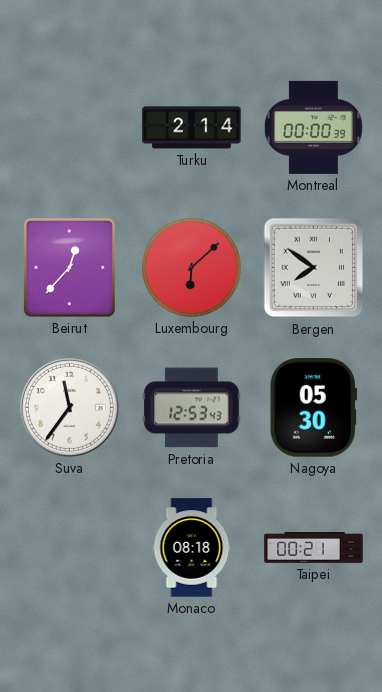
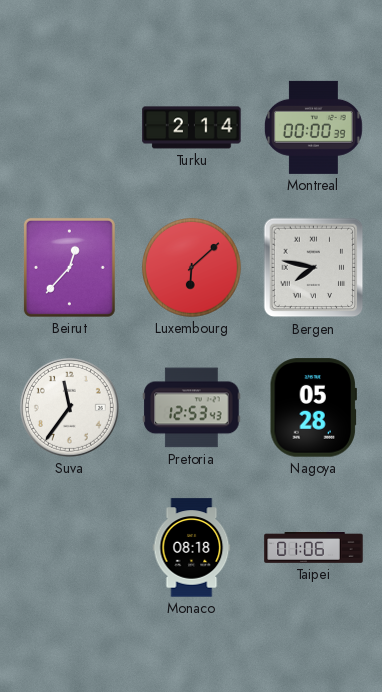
Bergen: 7:51 -> 7:47 (314, 268)
Nagoya: 05:30 -> 05:28 (313, 408)
Taipei: 00:21 -> 01:06 (314, 548)
